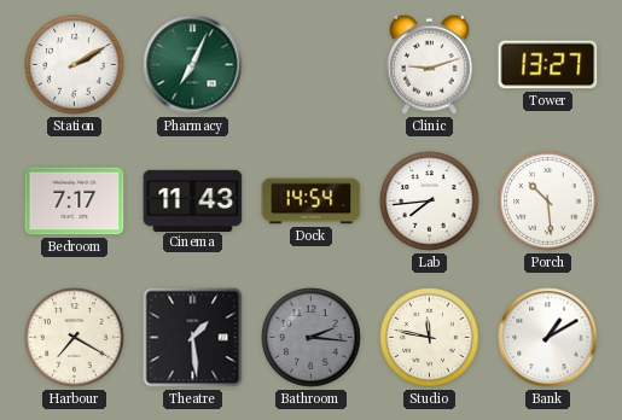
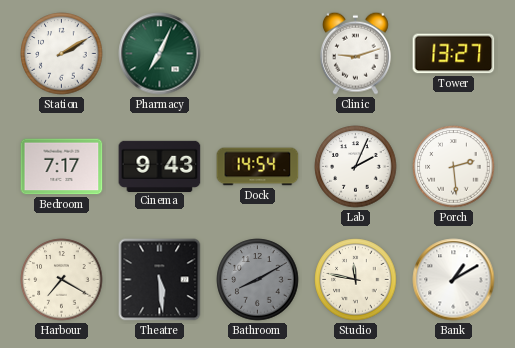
Cinema: 11:43 -> 9:43 (160, 166)
Lab: 7:44 -> 2:04 (356, 167)
Porch: 10:29 -> 2:29 (454, 167)
Theatre: 1:29 -> 5:29 (160, 280)
Bathroom: 2:16 -> 8:10 (258, 280)
